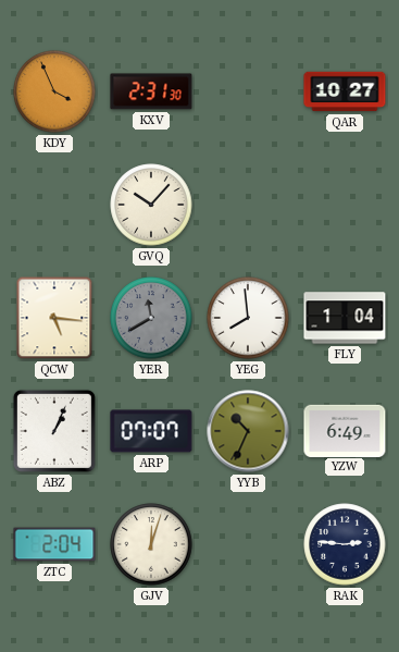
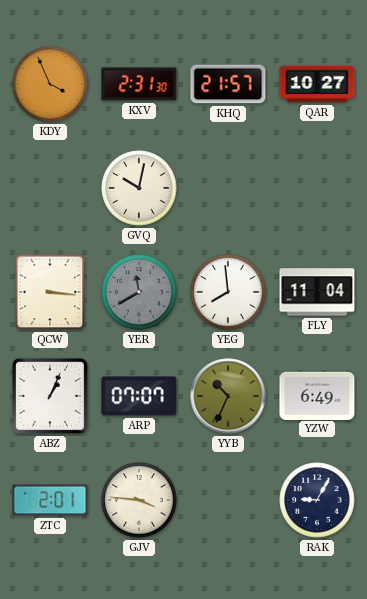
KHQ: none -> 21:57 (228, 84)
GVQ: 10:07 -> 10:02 (139, 188)
QCW: 5:16 -> 3:16 (50, 292)
FLY: 1:04 -> 11:04 (317, 292)
ZTC: 2:04 -> 2:01 (50, 500)
GJV: 12:03 -> 3:46 (139, 500)
RAK: 2:46 -> 9:05 (317, 500)
